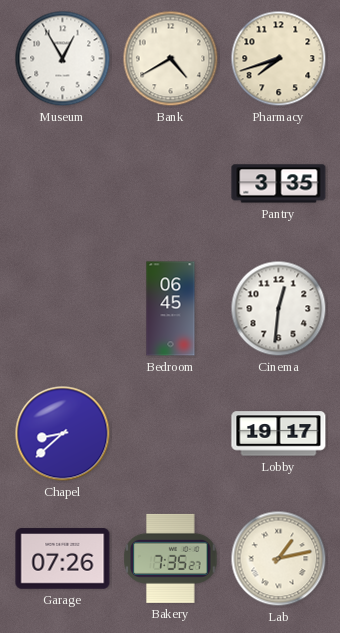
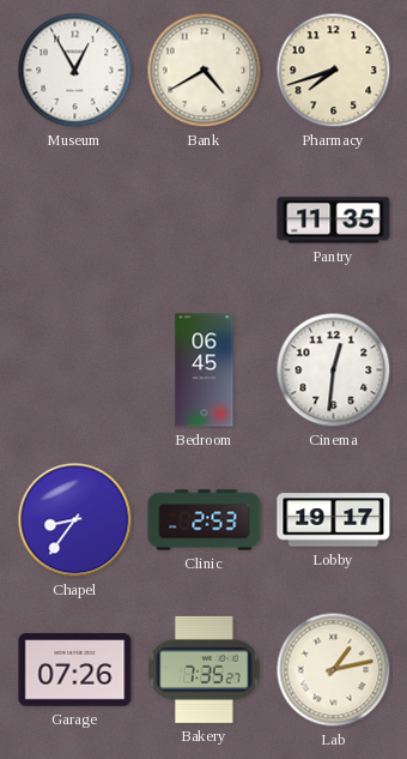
Pantry: 3:35 -> 11:35 (334, 221)
Chapel: 8:38 -> 8:36 (75, 520)
Clinic: none -> 2:53 (205, 520)
